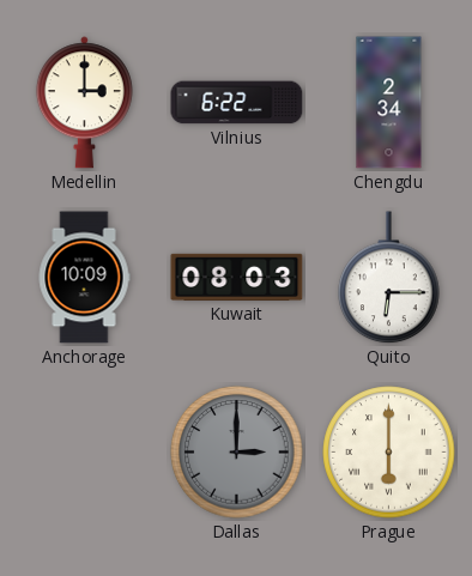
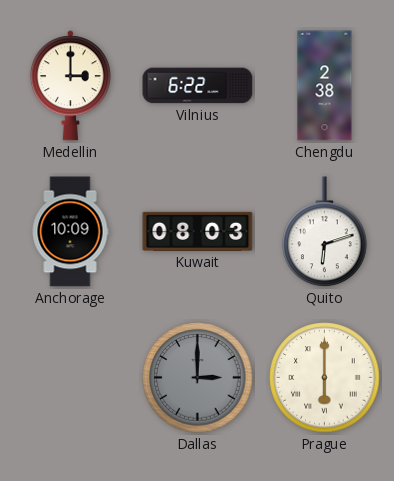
Chengdu: 2:34 -> 2:38 (325, 86)
Quito: 6:15 -> 6:12 (325, 232)
